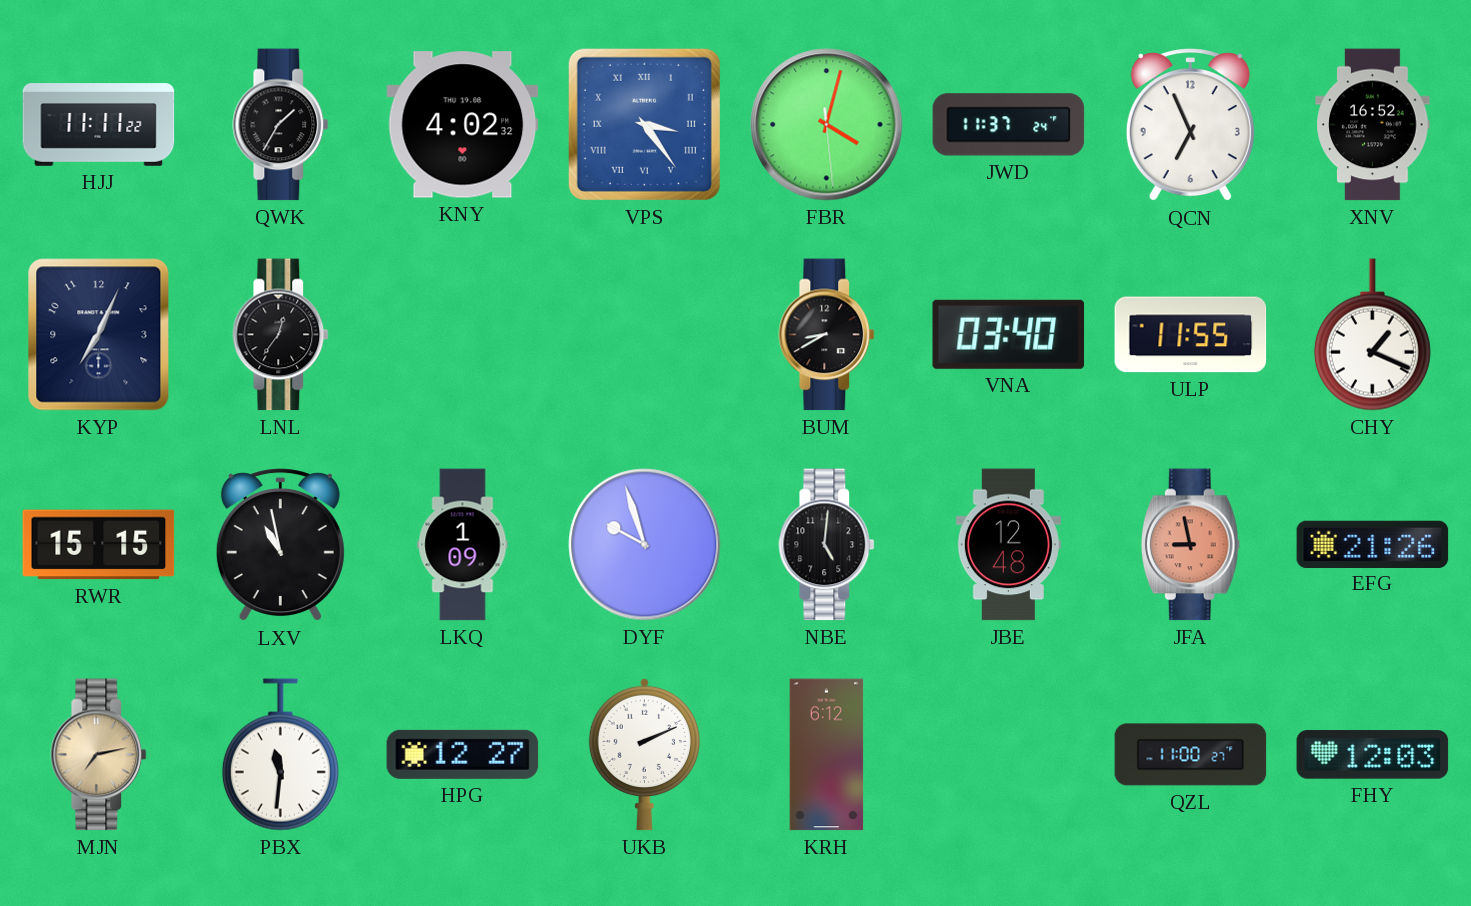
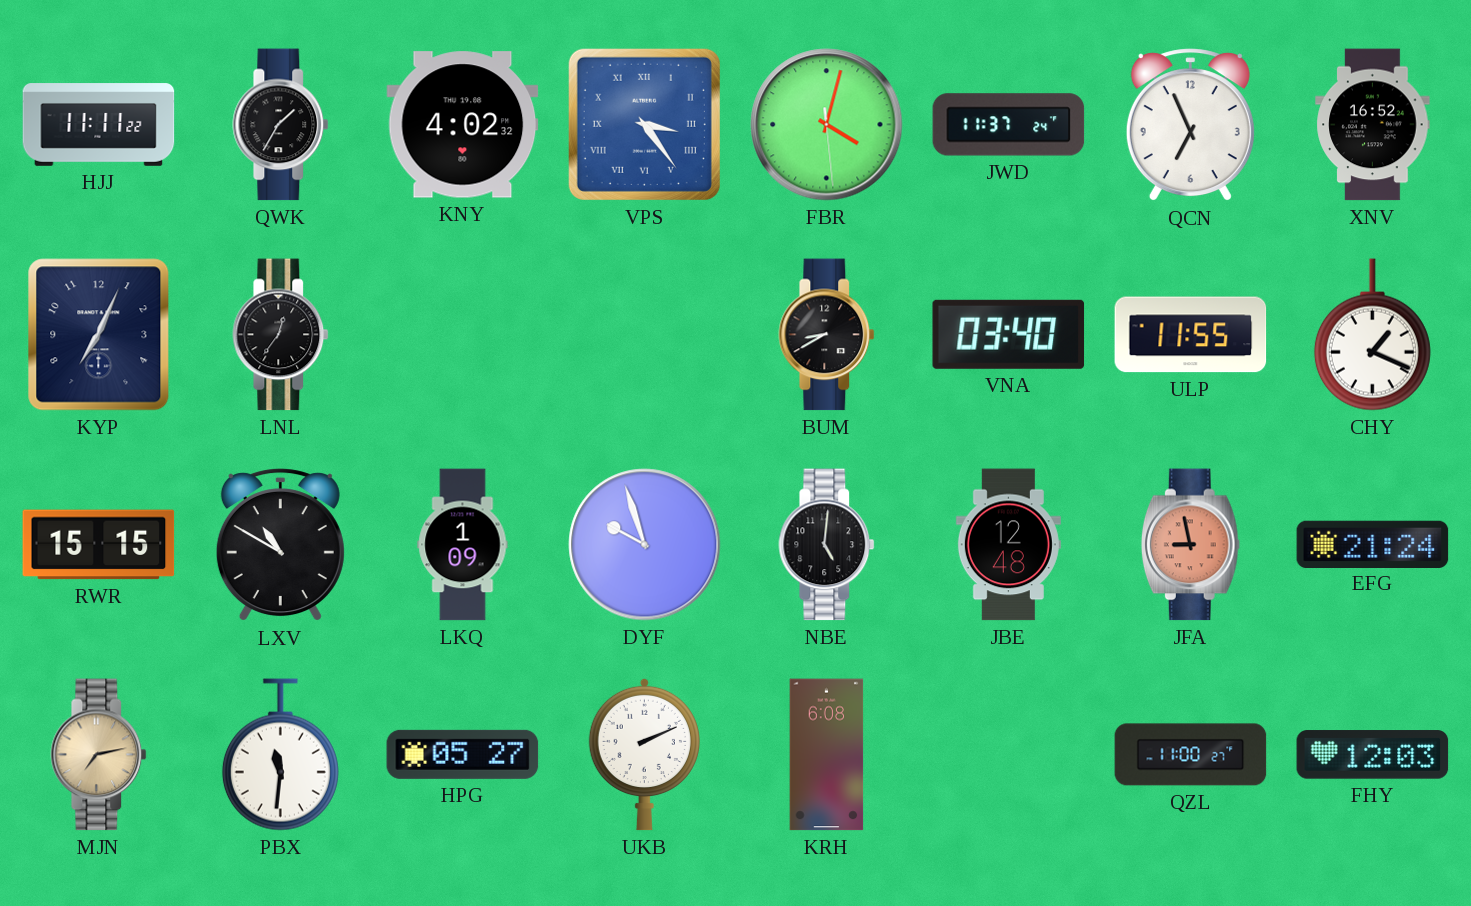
LXV: 10:58 -> 10:50 (280, 545)
EFG: 21:26 -> 21:24 (1373, 544)
HPG: 12:27 -> 05:27 (463, 754)
KRH: 6:12 -> 6:08 (827, 755)
